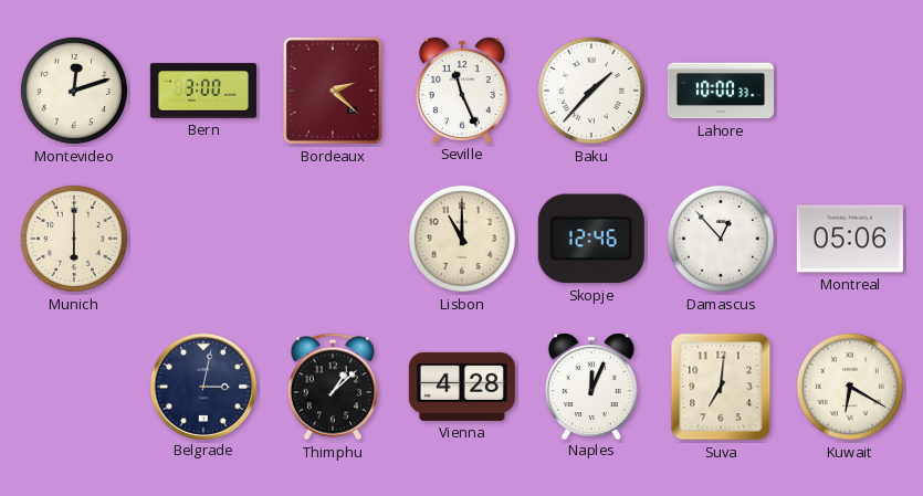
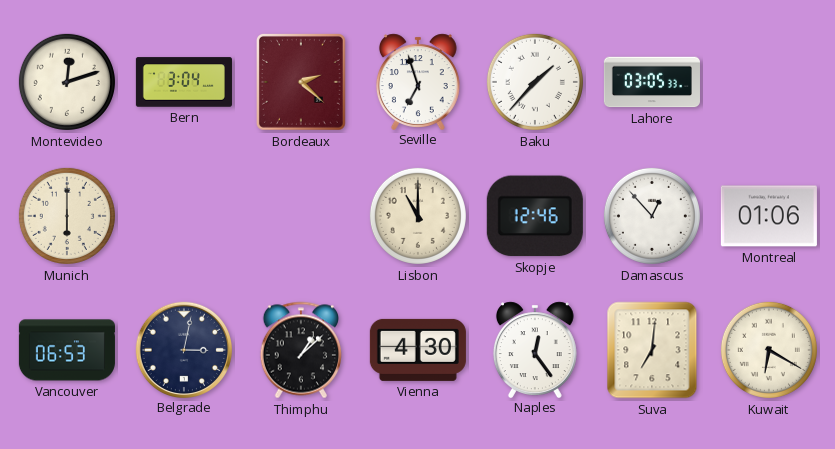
Bern: 3:00 -> 3:04 (184, 82)
Seville: 11:26 -> 6:57 (418, 81)
Lahore: 10:00 -> 03:05 (652, 82)
Montreal: 05:06 -> 01:06 (769, 216)
Vancouver: none -> 06:53 (67, 350)
Vienna: 4:28 -> 4:30 (418, 350)
Naples: 12:04 -> 12:24 (535, 349)
